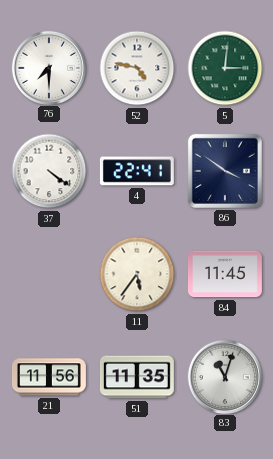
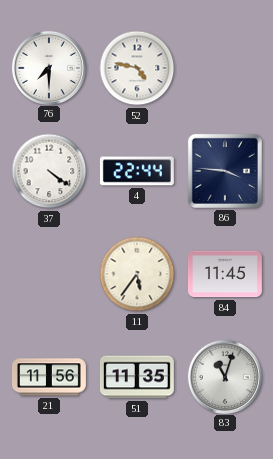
5: 3:01 -> none (225, 68)
4: 22:41 -> 22:44 (137, 171)
86: 3:51 -> 3:46 (225, 171)
